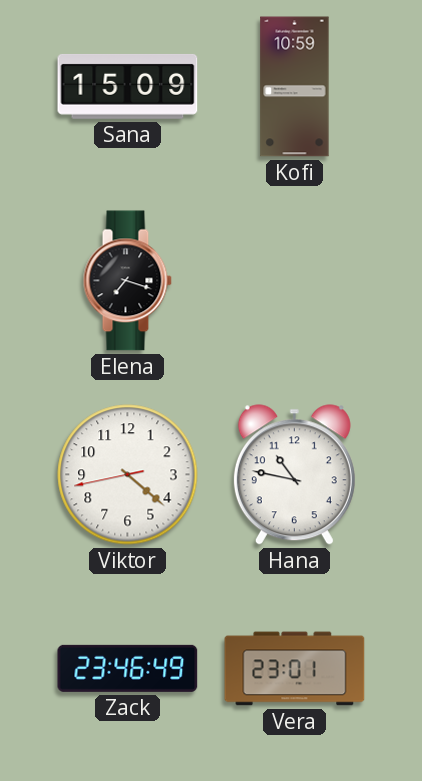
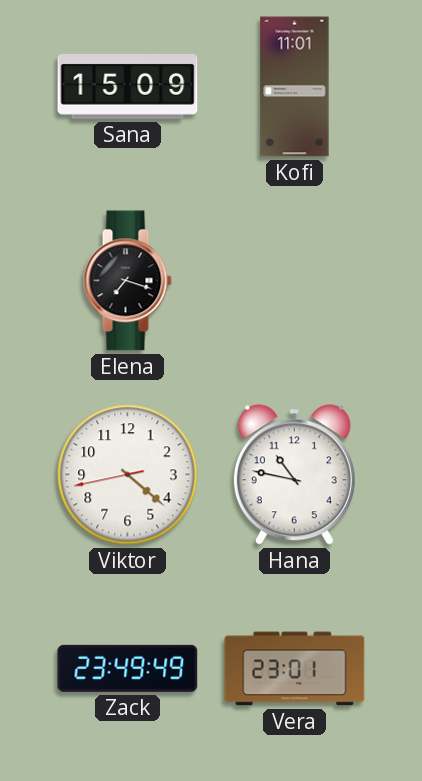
Kofi: 10:59 -> 11:01 (295, 87)
Zack: 23:46 -> 23:49 (128, 668)
